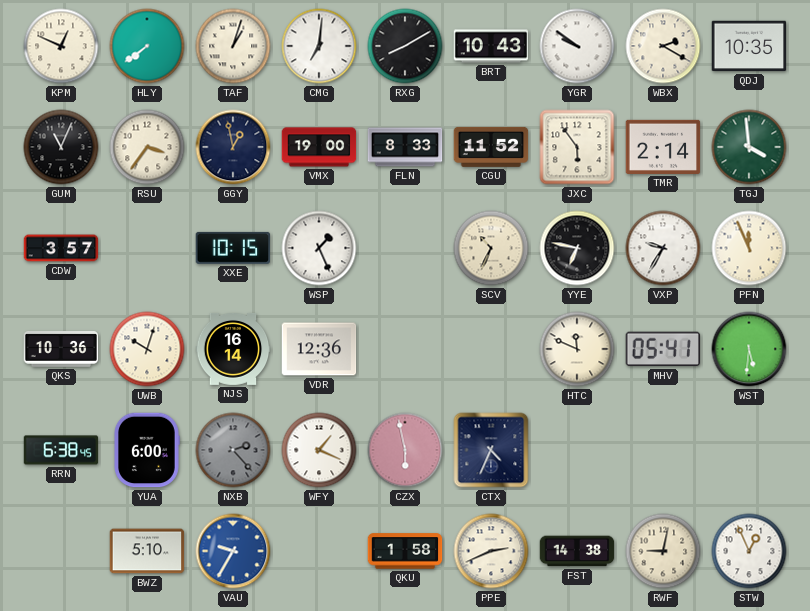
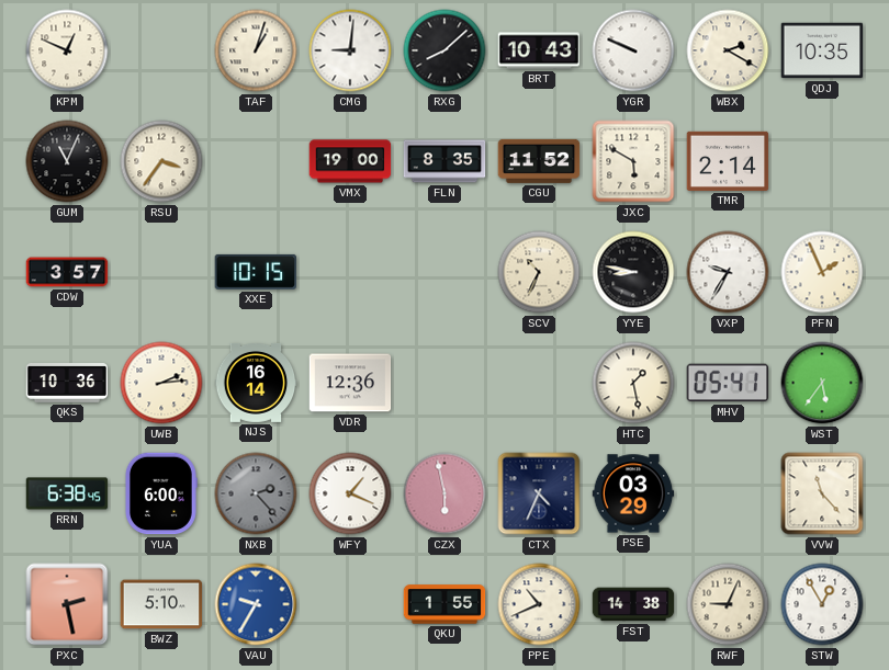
HLY: 7:39 -> none (147, 46)
CMG: 7:01 -> 9:01 (350, 50)
RXG: 8:10 -> 8:08 (444, 50)
YGR: 9:51 -> 9:49 (633, 50)
GGY: 12:58 -> none (233, 147)
FLN: 8:33 -> 8:35 (444, 161)
JXC: 5:54 -> 5:50 (633, 161)
TGJ: 3:59 -> none (749, 147)
WSP: 1:26 -> none (319, 248)
YYE: 6:47 -> 8:47 (633, 272)
PFN: 11:56 -> 1:56 (822, 272)
UWB: 10:03 -> 2:14 (161, 383)
HTC: 11:49 -> 1:28 (633, 383)
WST: 5:31 -> 5:36 (822, 383)
PSE: none -> 03:29 (633, 493)
VVW: none -> 11:23 (822, 493)
PXC: none -> 2:28 (67, 604)
QKU: 1:58 -> 1:55 (444, 604)
PPE: 2:41 -> 10:41 (539, 604)
RWF: 9:02 -> 9:04 (728, 604)
STW: 12:56 -> 12:55 (822, 604)
